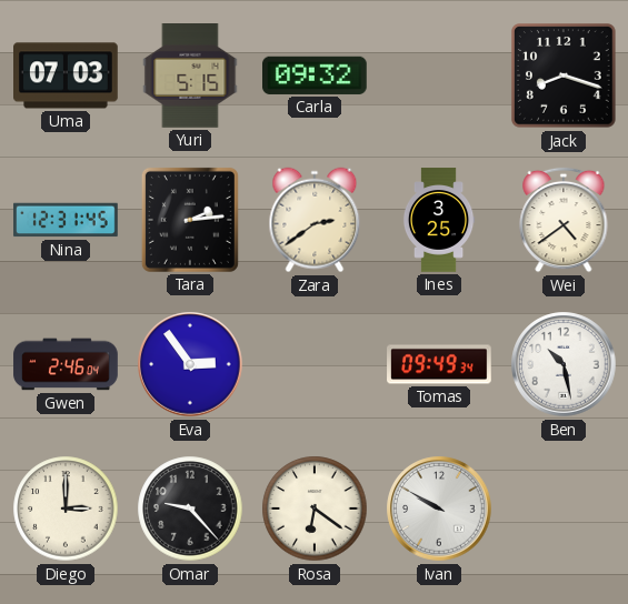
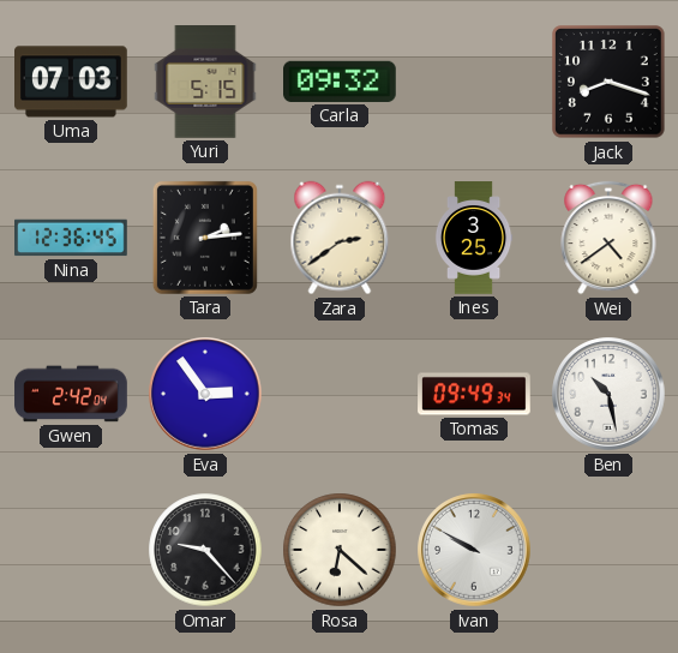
Nina: 12:31 -> 12:36 (71, 238)
Gwen: 2:46 -> 2:42 (71, 394)
Diego: 3:00 -> none (66, 509)
Rosa: 6:21 -> 6:22 (340, 550)
